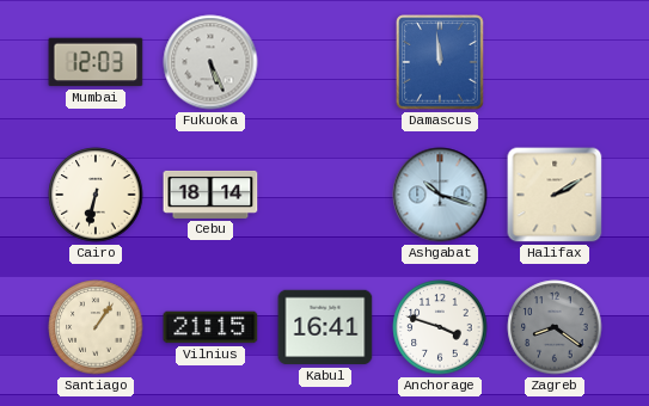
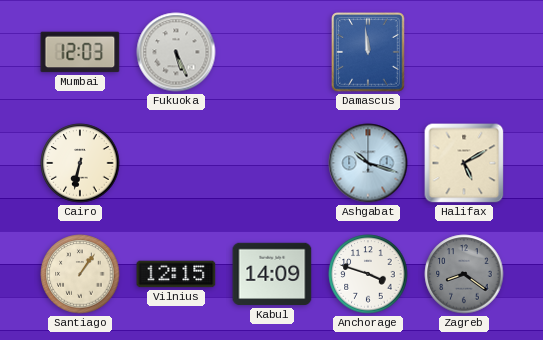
Cebu: 18:14 -> none (210, 195)
Halifax: 2:10 -> 5:10 (464, 163)
Vilnius: 21:15 -> 12:15 (176, 274)
Kabul: 16:41 -> 14:09 (272, 274)
